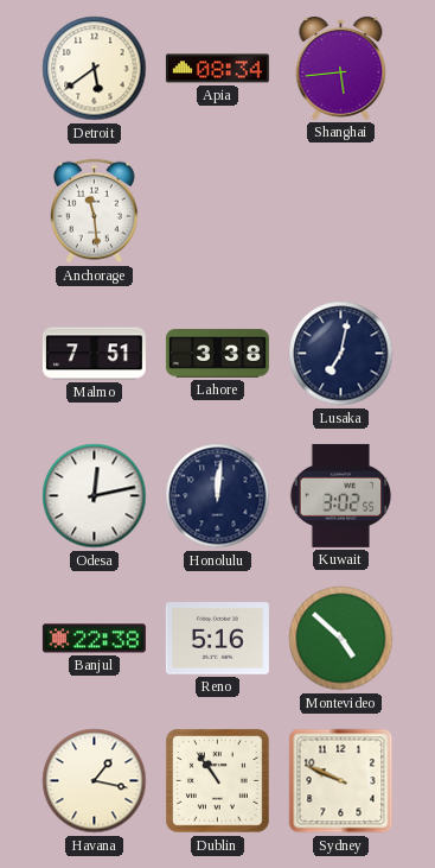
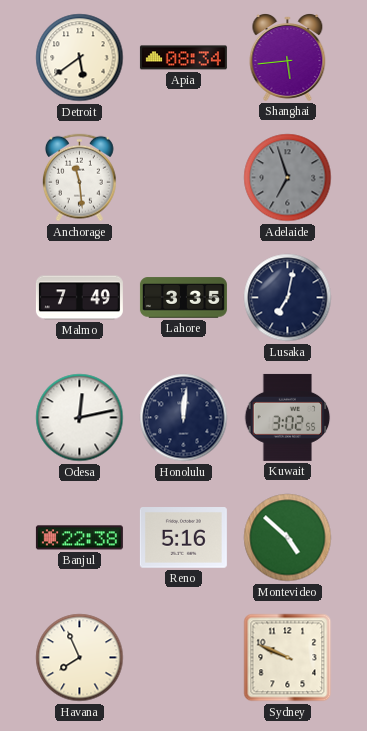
Adelaide: none -> 6:57 (288, 178)
Malmo: 7:51 -> 7:49 (79, 298)
Lahore: 3:38 -> 3:35 (183, 298)
Havana: 1:17 -> 7:56 (80, 658)
Dublin: 10:54 -> none (218, 781)
